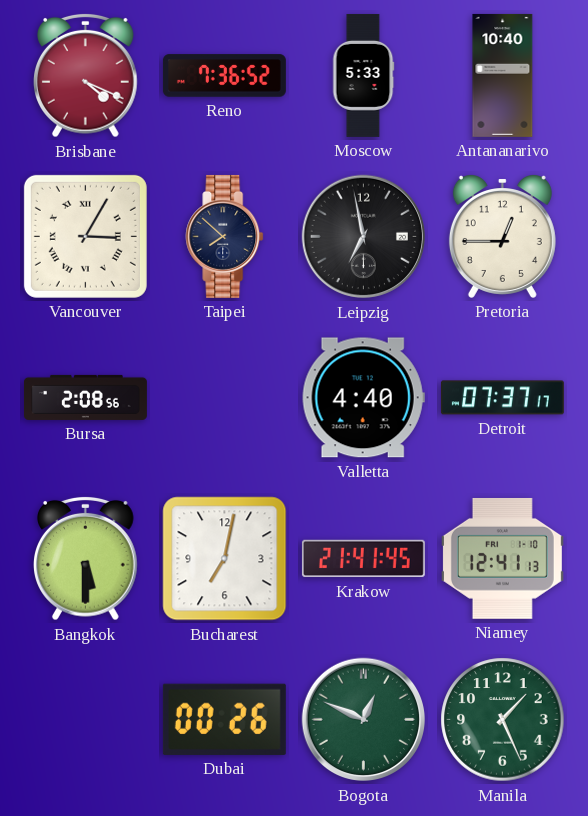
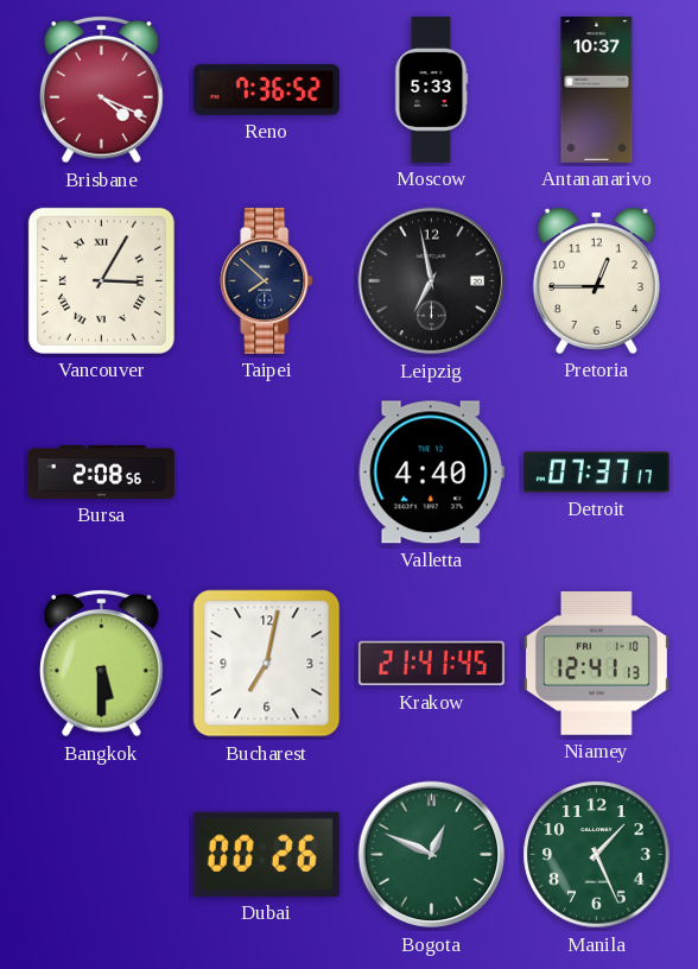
Antananarivo: 10:40 -> 10:37 (597, 89)
